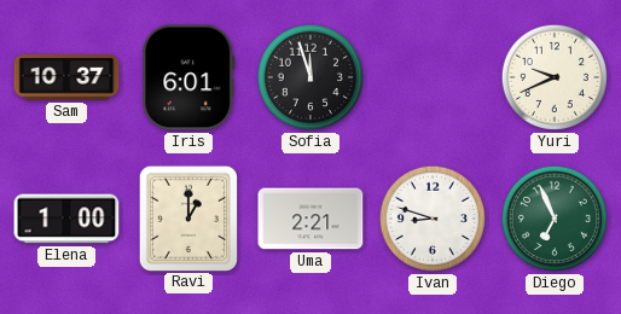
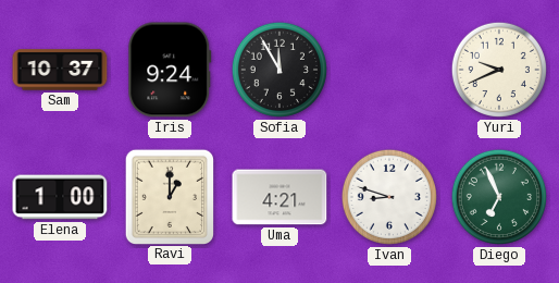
Iris: 6:01 -> 9:24 (170, 70)
Sofia: 11:57 -> 11:55 (279, 70)
Uma: 2:21 -> 4:21 (279, 197)
